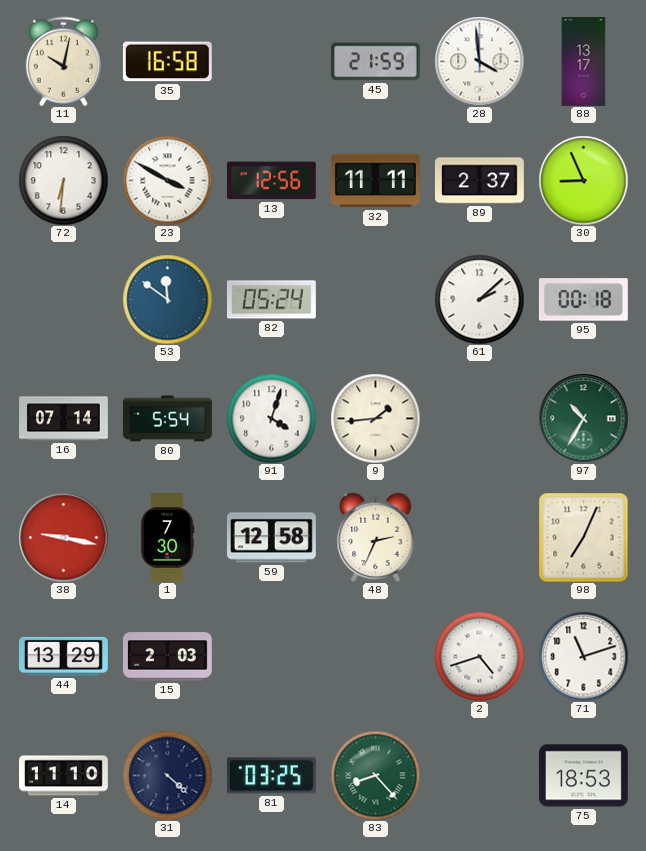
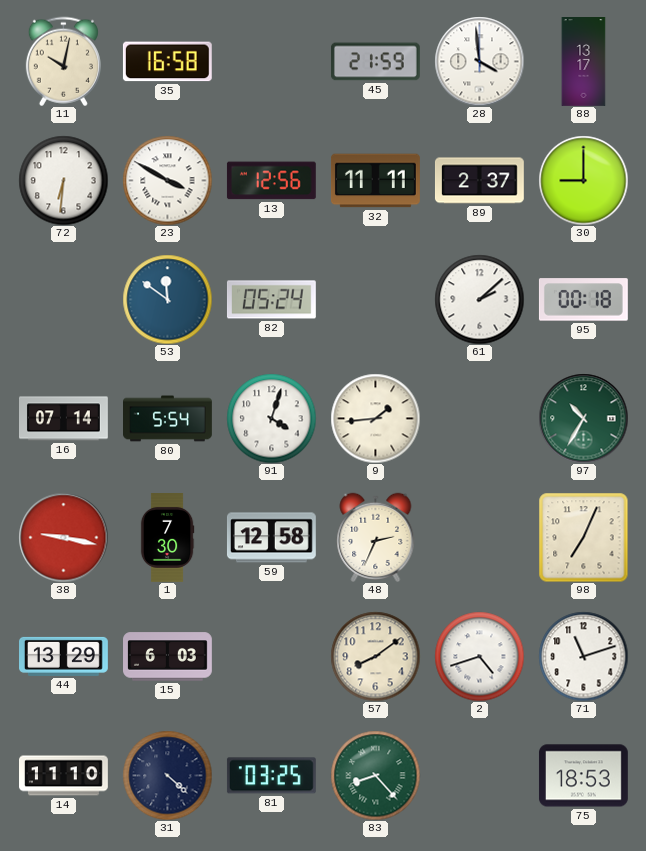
30: 8:56 -> 9:00 (583, 180)
15: 2:03 -> 6:03 (168, 657)
57: none -> 8:09 (375, 656)
